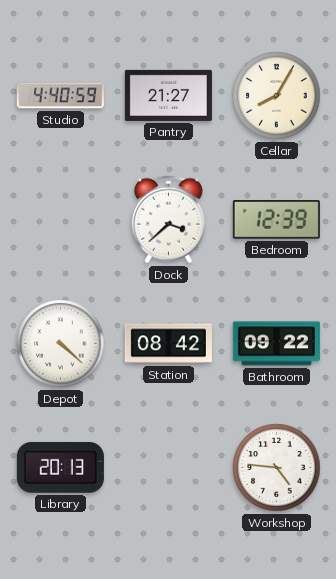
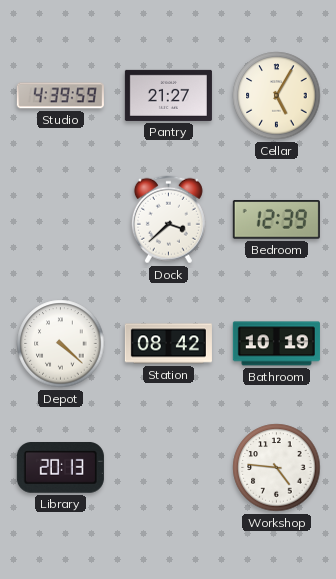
Studio: 4:40 -> 4:39 (60, 96)
Cellar: 8:05 -> 5:05 (277, 96)
Bathroom: 09:22 -> 10:19 (276, 344)
